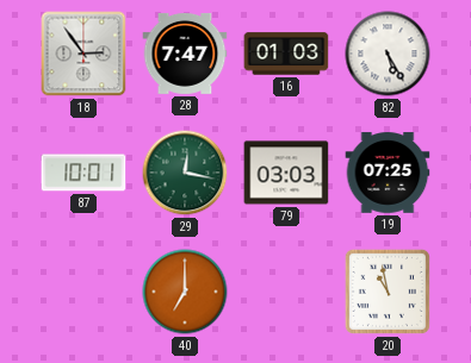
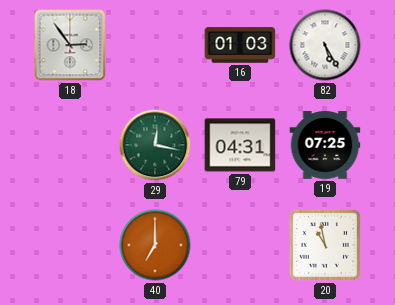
28: 7:47 -> none (185, 54)
87: 10:01 -> none (83, 173)
79: 03:03 -> 04:31 (240, 145)
